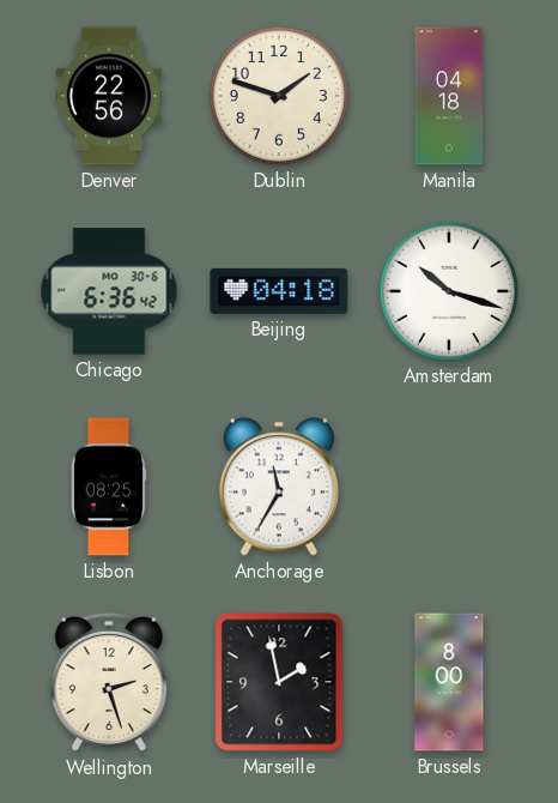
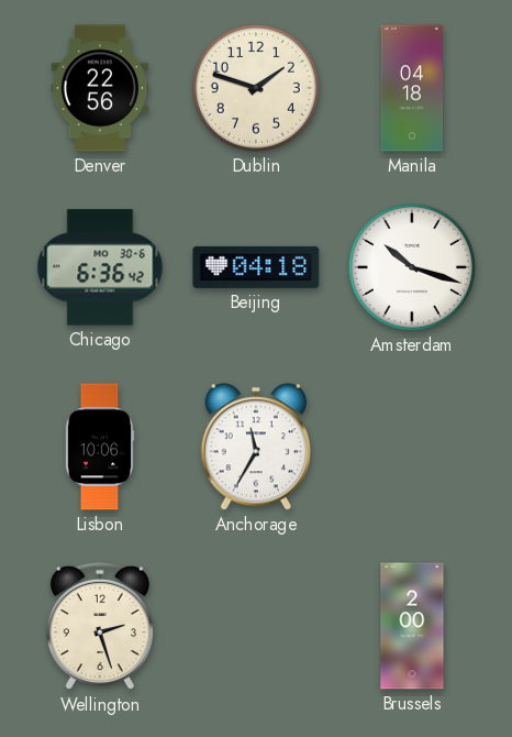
Lisbon: 08:25 -> 10:06 (100, 447)
Marseille: 1:58 -> none (279, 682)
Brussels: 8:00 -> 2:00 (412, 626)
